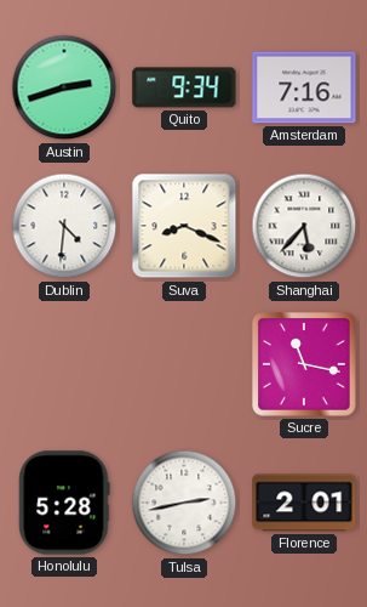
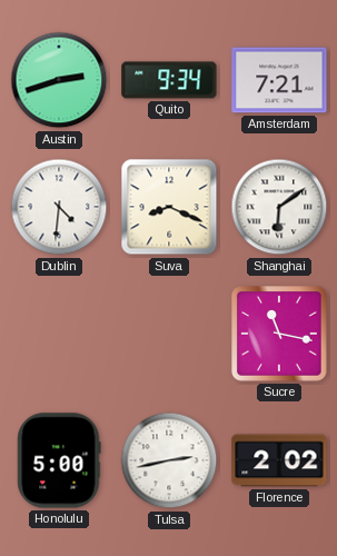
Amsterdam: 7:16 -> 7:21 (279, 80)
Shanghai: 5:37 -> 6:09 (279, 207)
Honolulu: 5:28 -> 5:00 (59, 460)
Florence: 2:01 -> 2:02 (279, 460)
